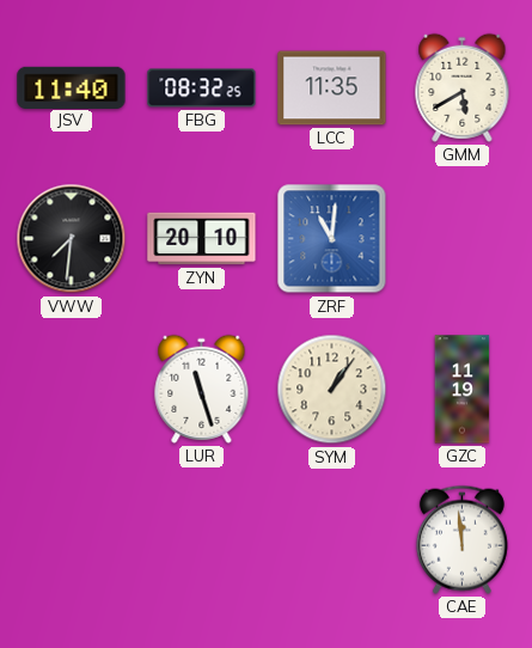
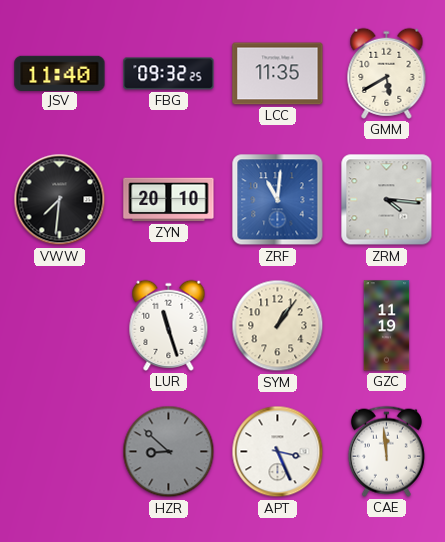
FBG: 08:32 -> 09:32 (169, 74)
ZRM: none -> 4:16 (387, 200)
HZR: none -> 8:52 (169, 452)
APT: none -> 3:26 (278, 452)
